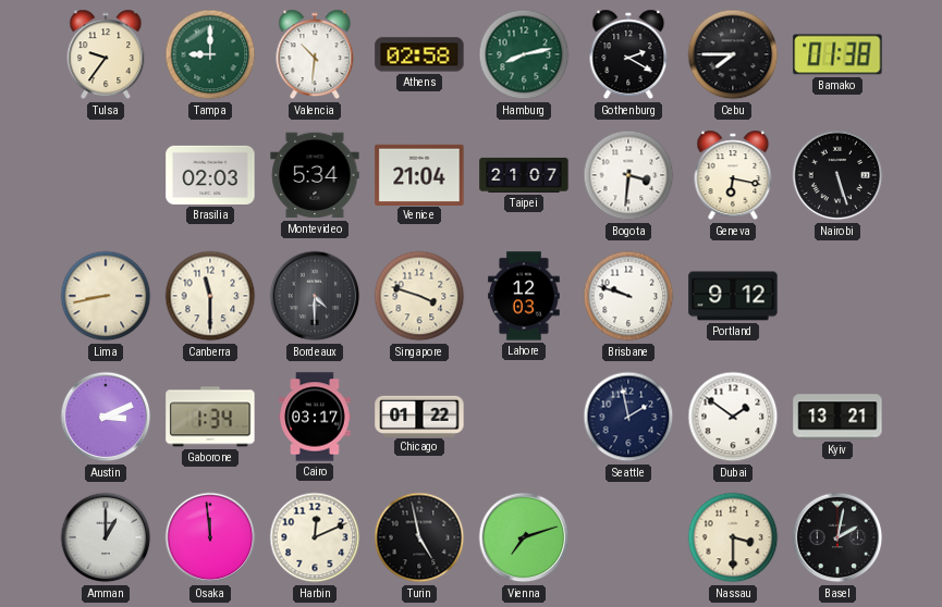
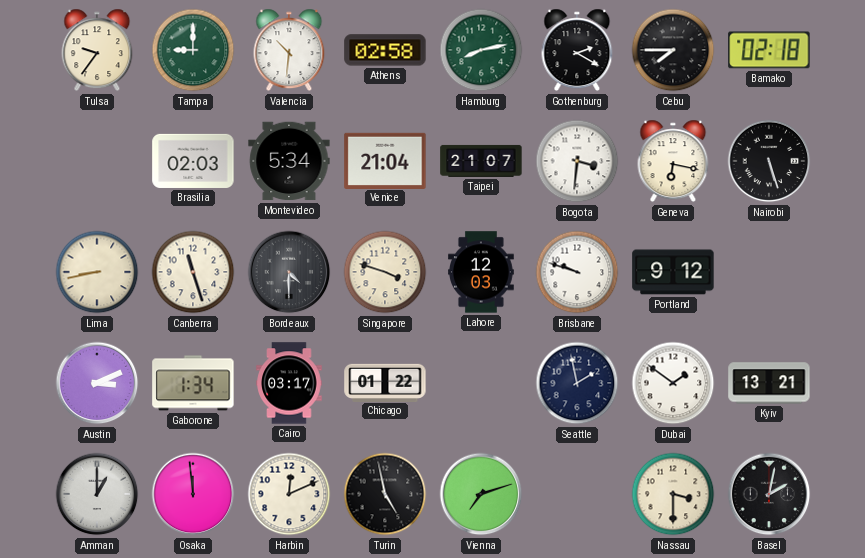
Bamako: 01:38 -> 02:18 (769, 50)
Canberra: 11:30 -> 11:27 (193, 272)
